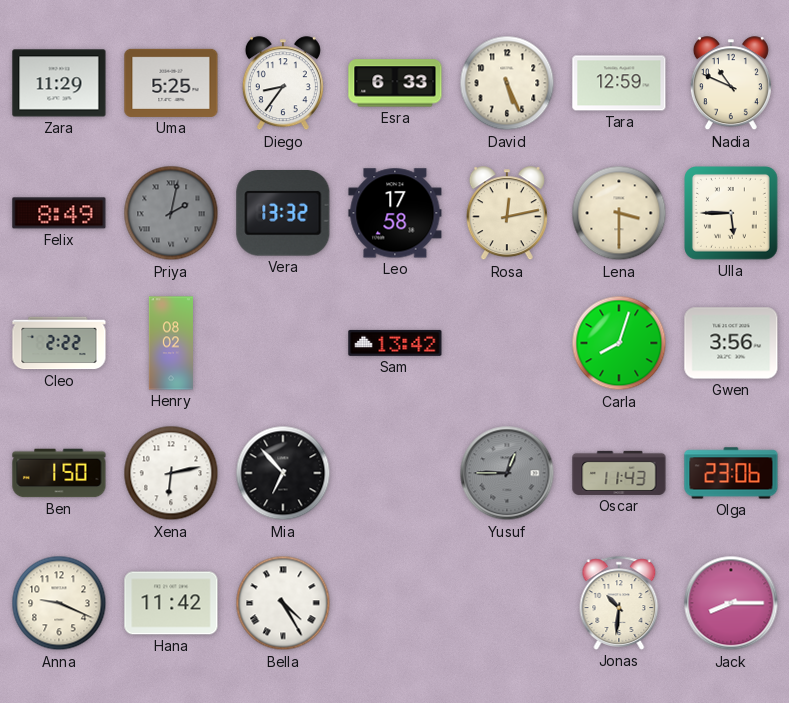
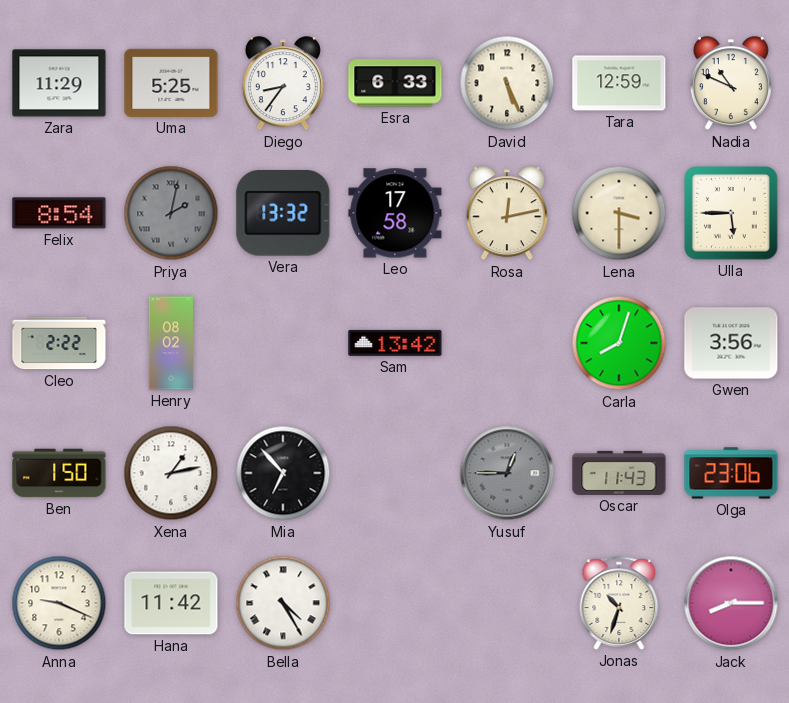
Felix: 8:49 -> 8:54 (59, 213)
Xena: 6:13 -> 1:13 (171, 473)
Jonas: 10:31 -> 10:33 (619, 603)
